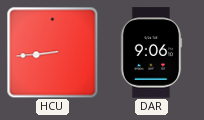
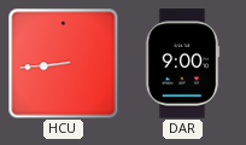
DAR: 9:06 -> 9:00 (182, 64)
